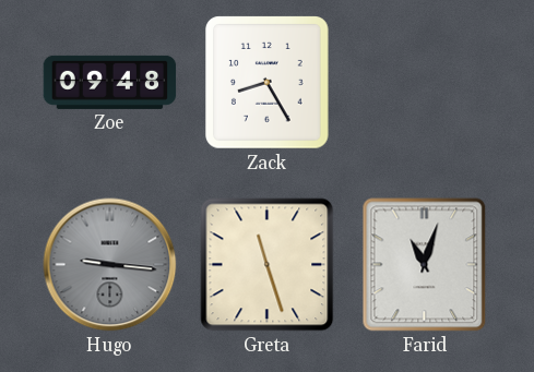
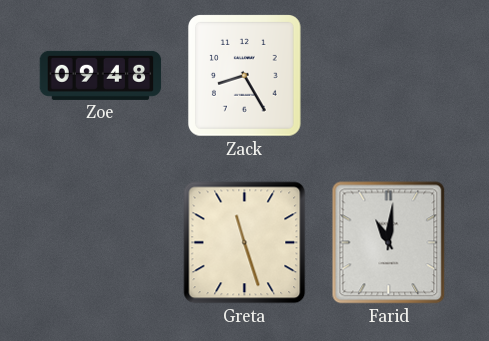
Hugo: 9:16 -> none (110, 265)
Farid: 11:03 -> 11:01 (389, 243)
